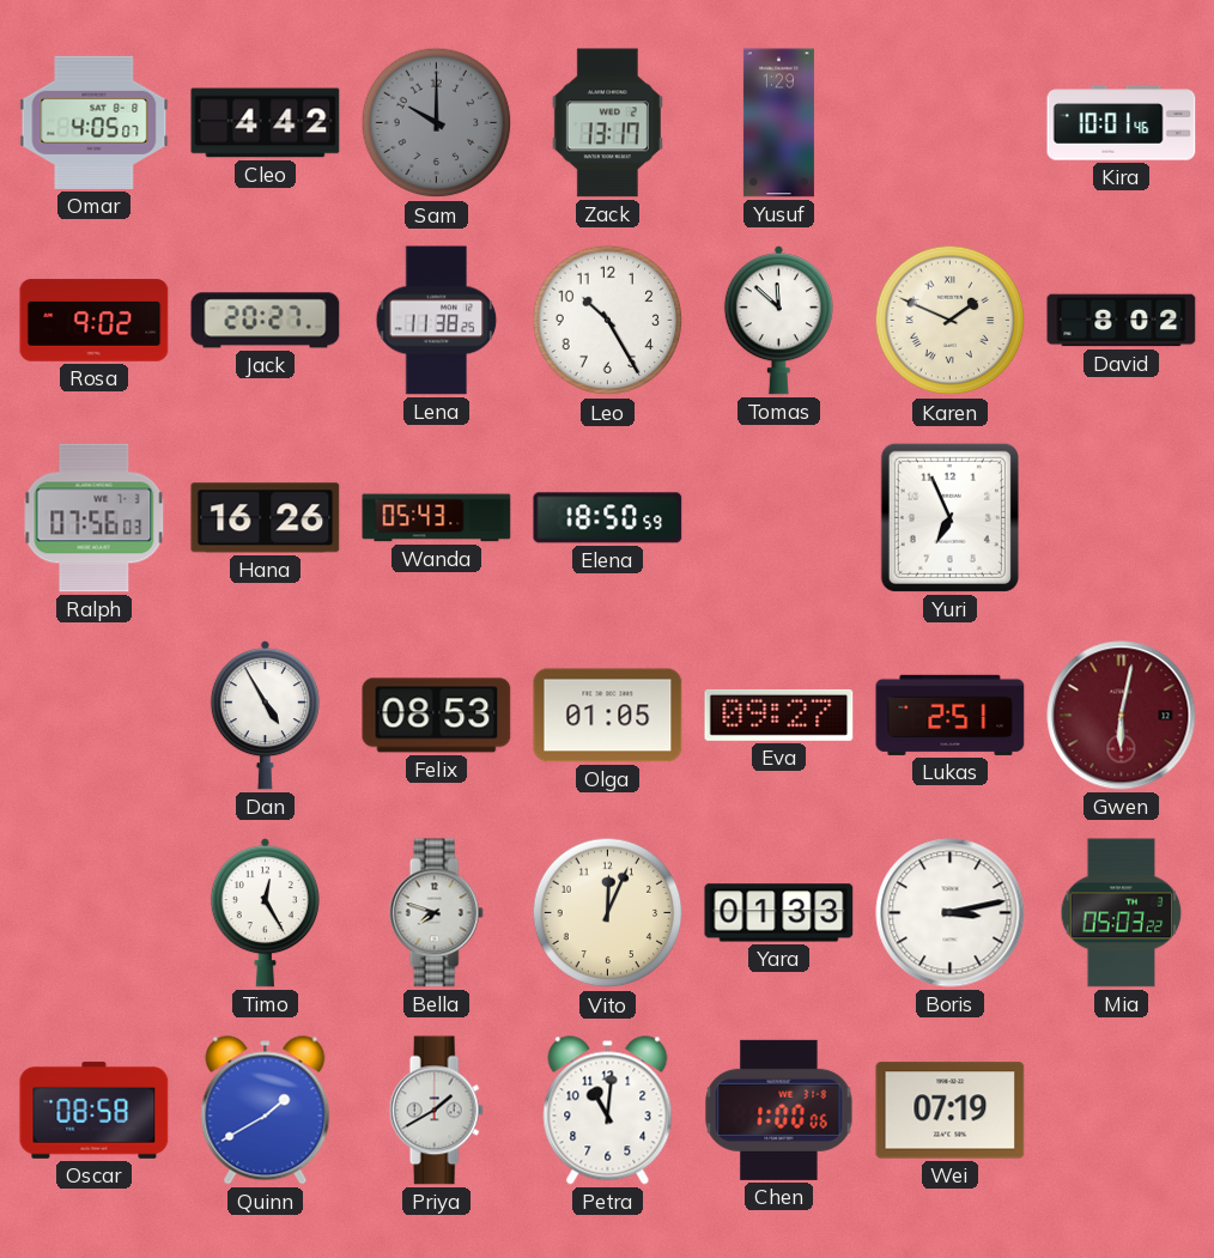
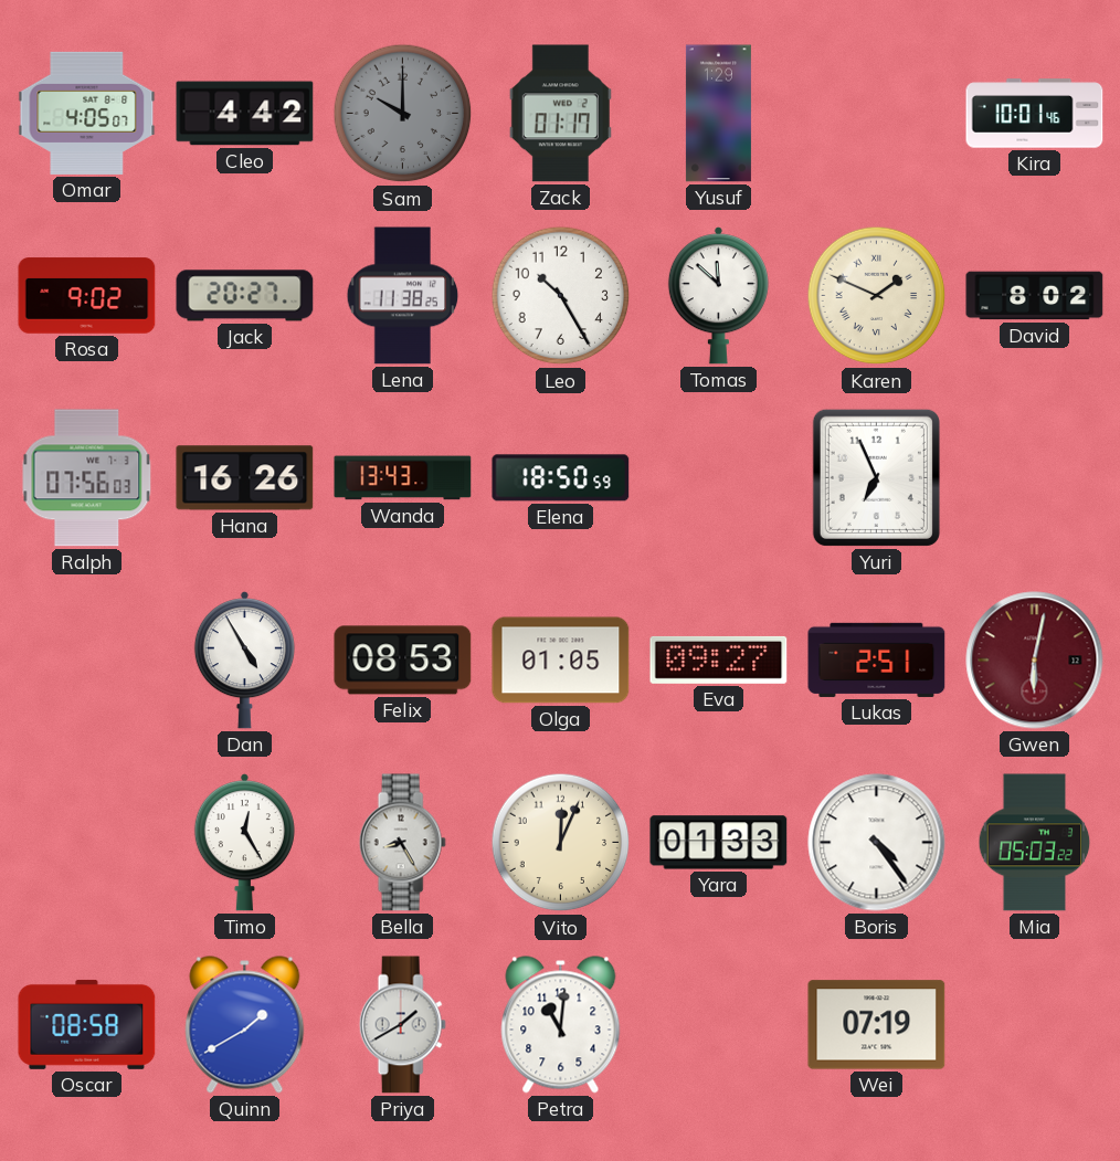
Zack: 13:17 -> 01:17 (560, 114)
Wanda: 05:43 -> 13:43 (403, 478)
Bella: 7:48 -> 8:25 (402, 843)
Boris: 3:13 -> 4:24 (877, 843)
Chen: 1:00 -> none (779, 1110)
